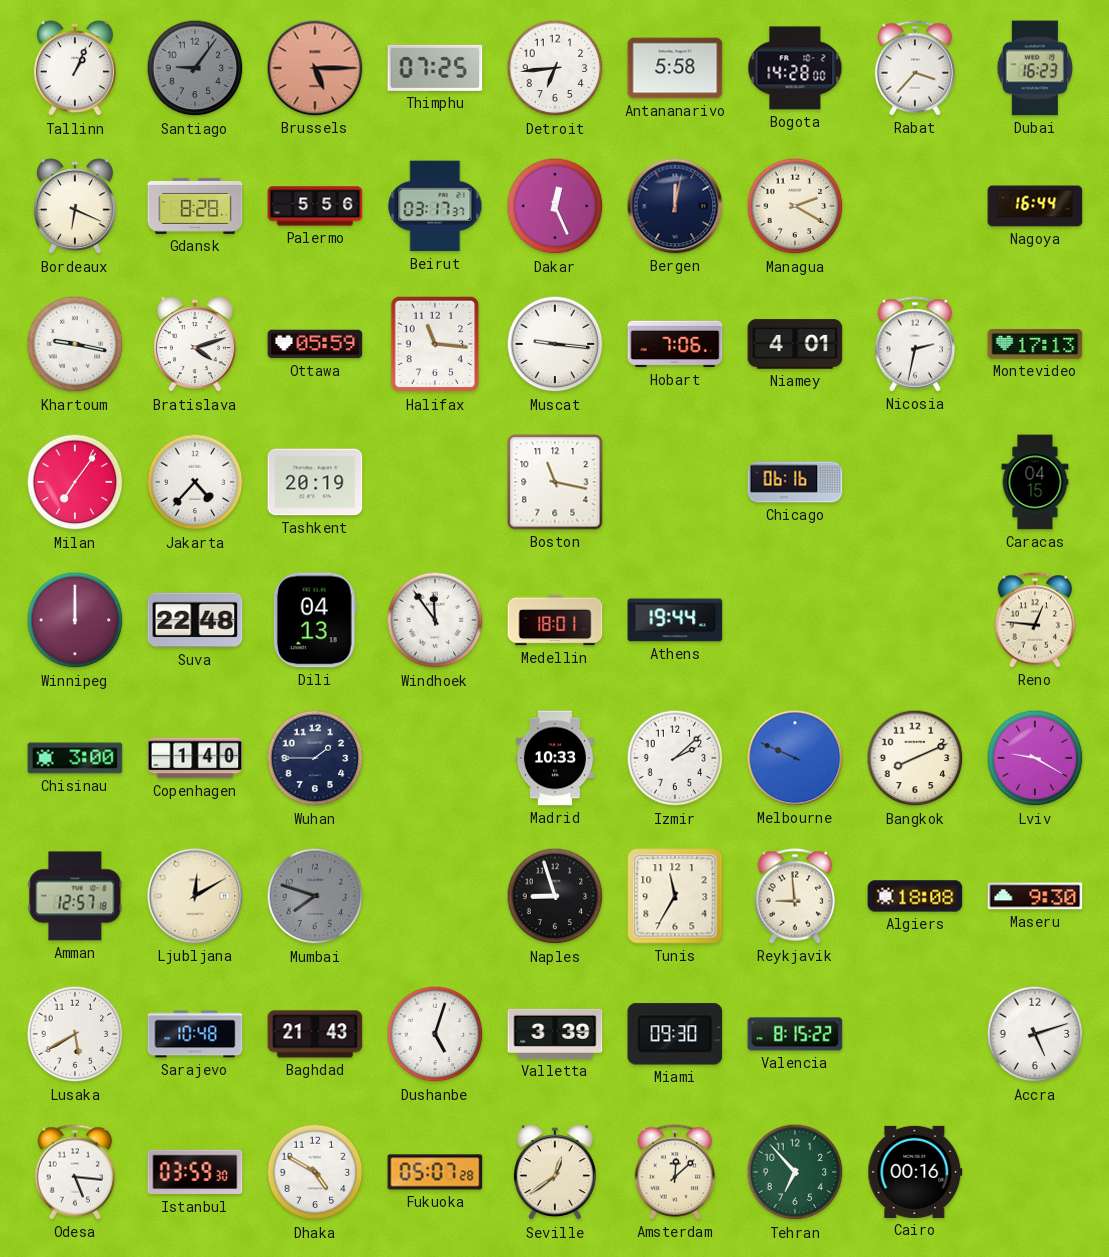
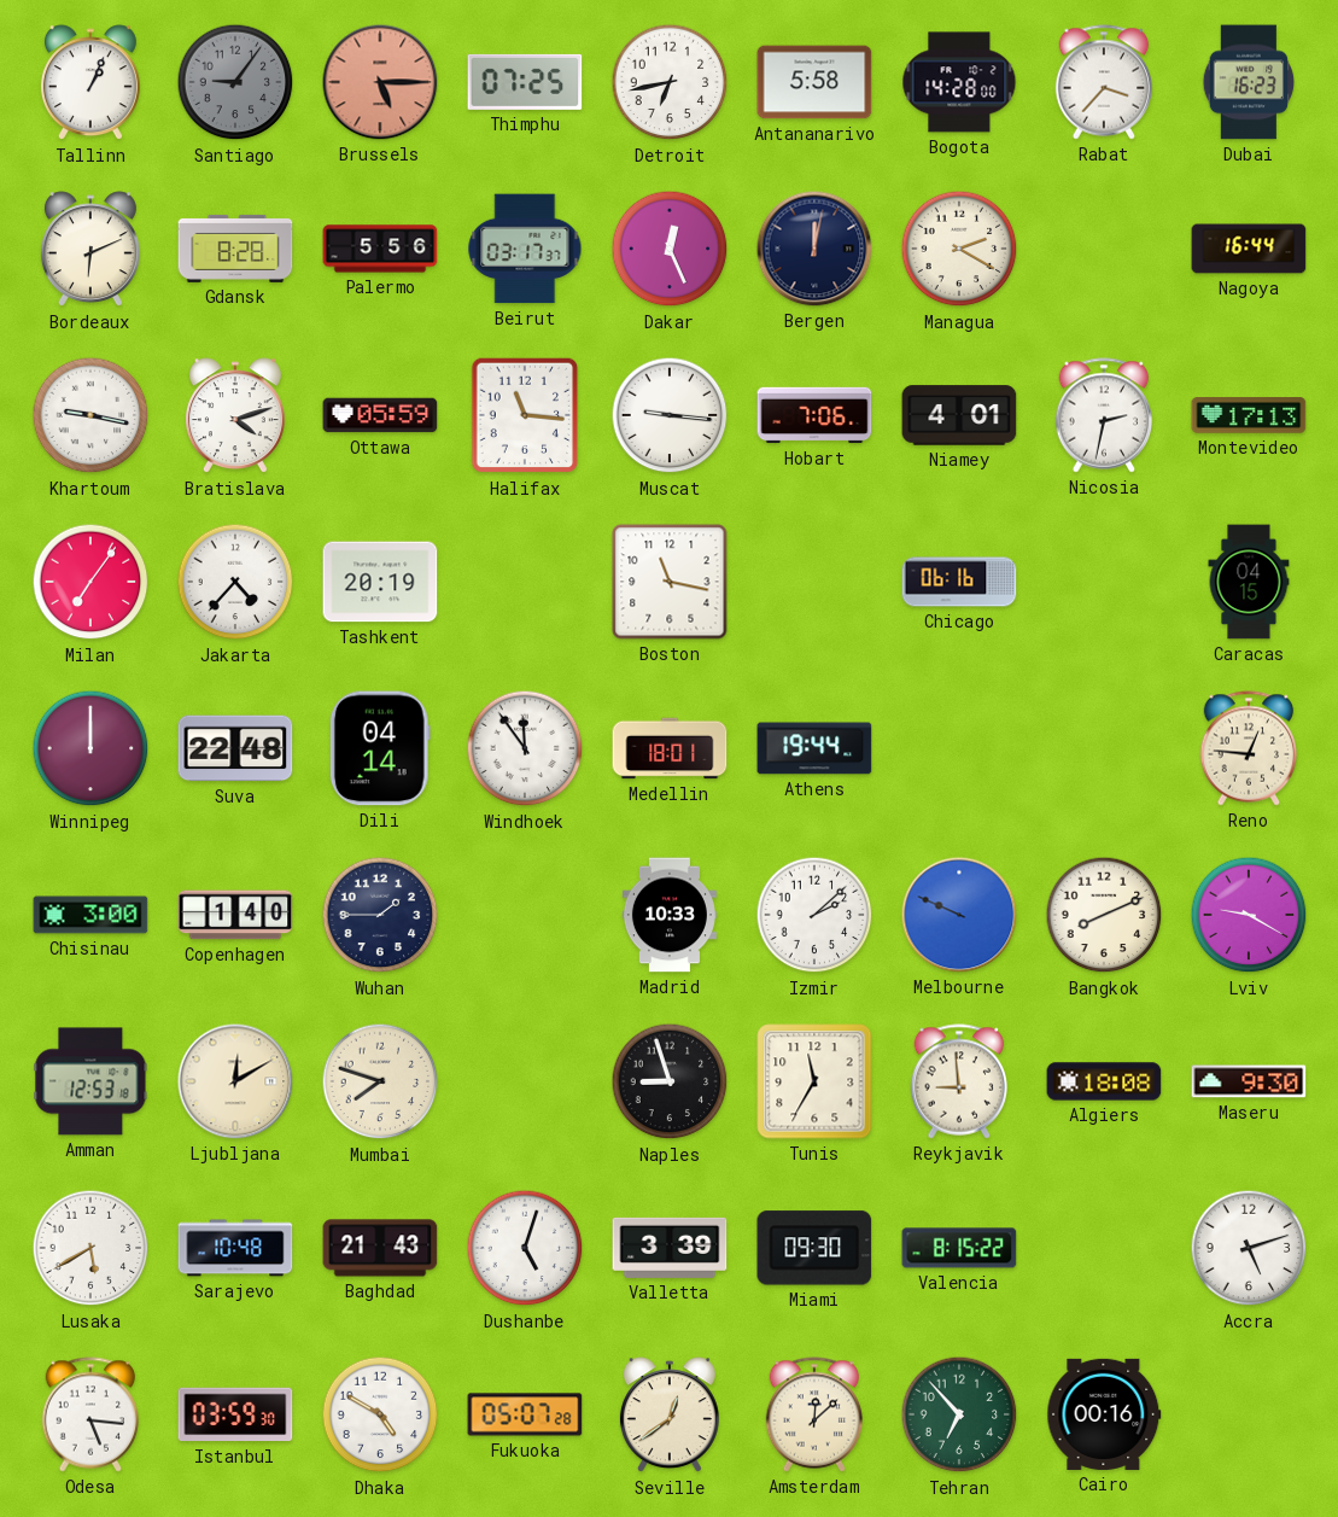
Detroit: 6:44 -> 6:43 (670, 82)
Bordeaux: 6:19 -> 6:11 (90, 250)
Dili: 04:13 -> 04:14 (380, 748)
Amman: 12:57 -> 12:53 (90, 1081)
Mumbai dial: grey -> cream (380, 1081)
